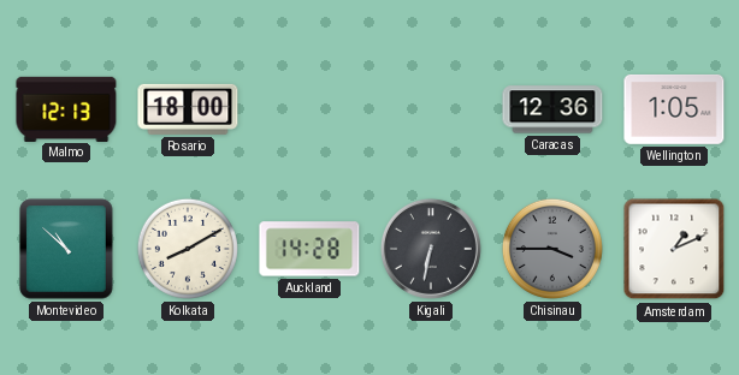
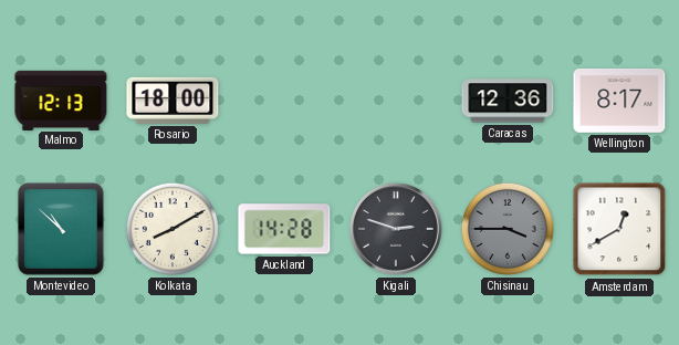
Wellington: 1:05 -> 8:17 (619, 101)
Kigali: 6:32 -> 2:48 (396, 229)
Amsterdam: 1:11 -> 12:40 (619, 229)
